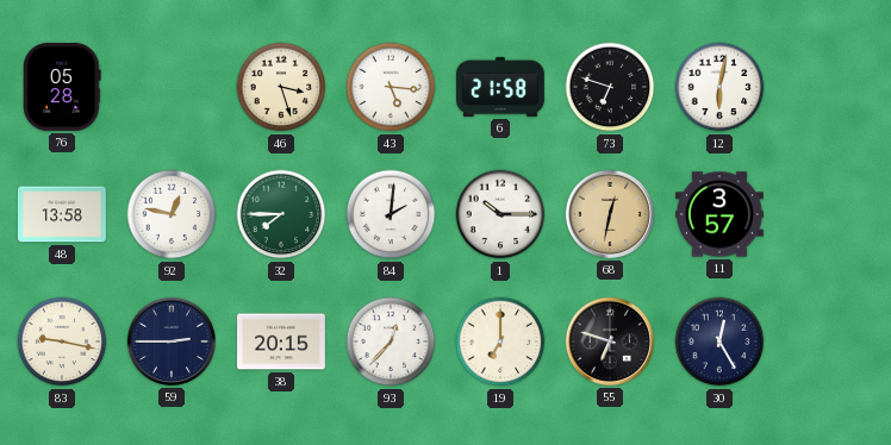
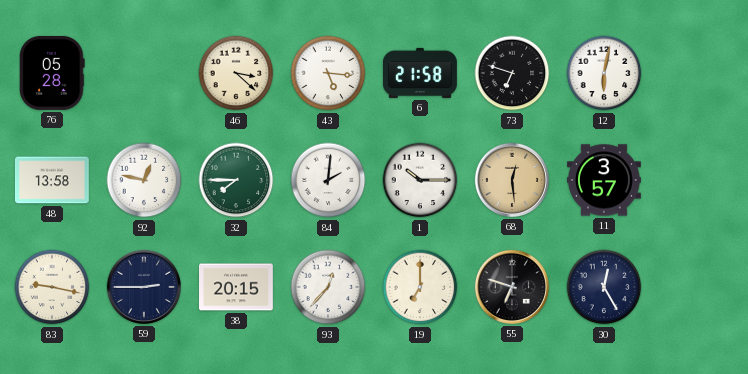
46: 3:27 -> 3:22 (236, 73)
68: 12:32 -> 12:29 (512, 180)
